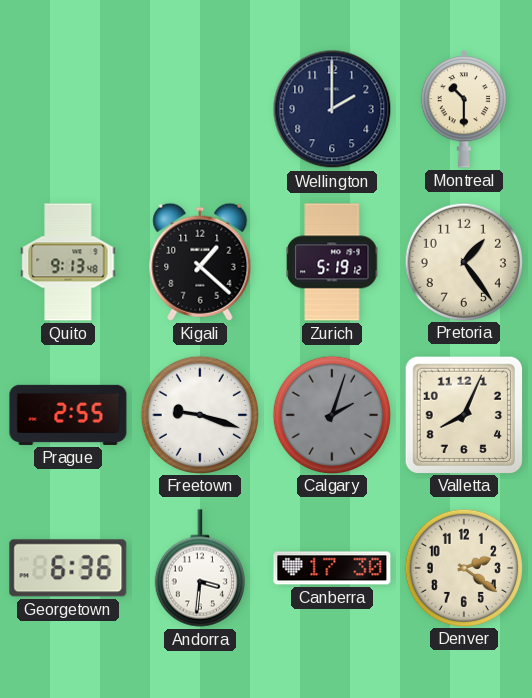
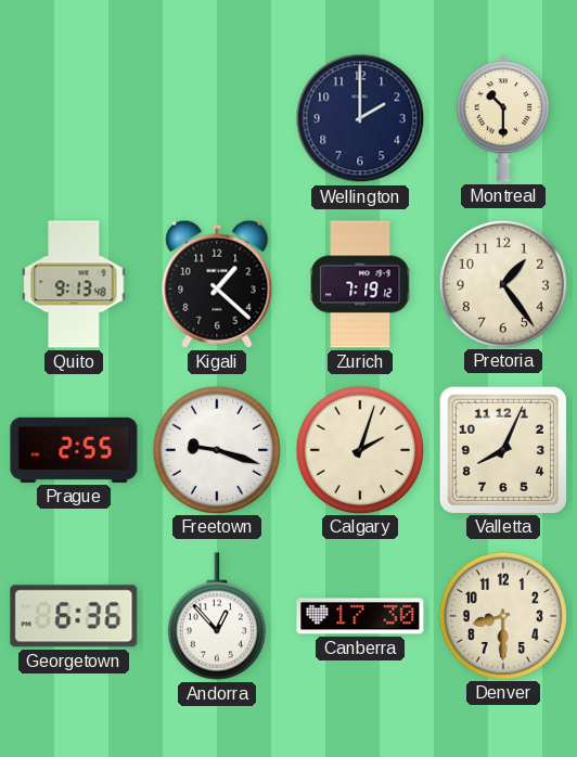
Zurich: 5:19 -> 7:19 (360, 284)
Calgary dial: grey -> cream (359, 449)
Andorra: 3:31 -> 12:53 (217, 616)
Denver: 2:21 -> 8:30 (502, 615)
